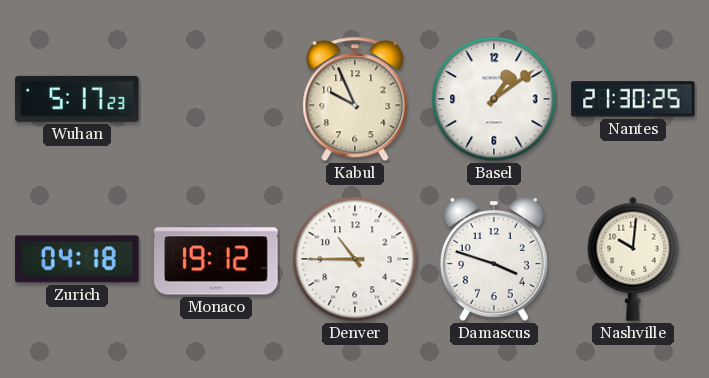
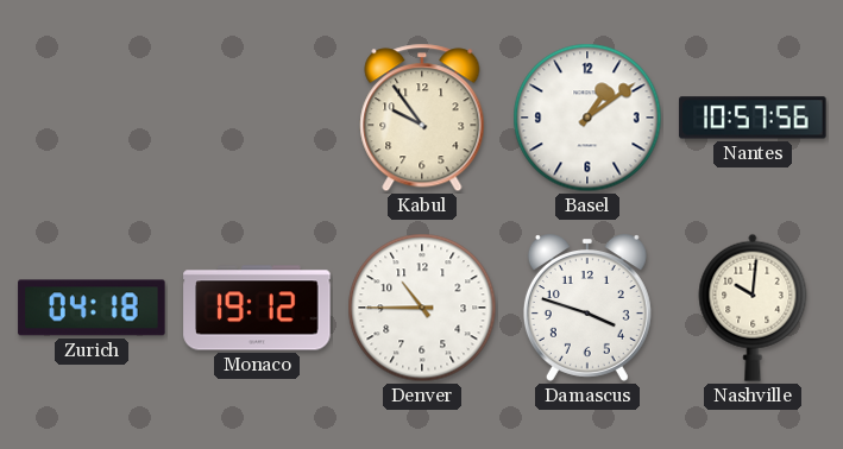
Wuhan: 5:17 -> none (77, 99)
Kabul: 9:56 -> 9:54 (422, 118)
Nantes: 21:30 -> 10:57 (753, 118)
